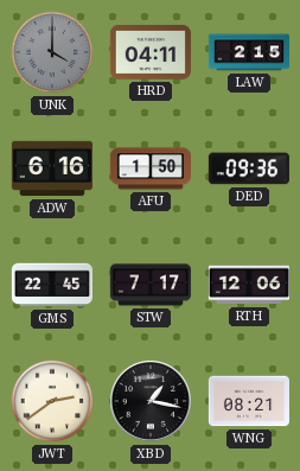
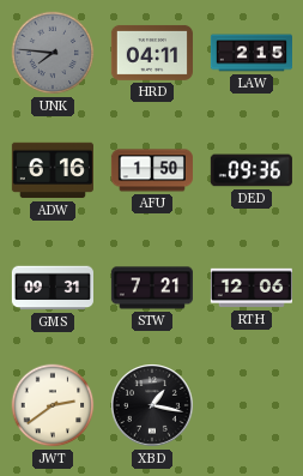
UNK: 4:00 -> 7:46 (53, 53)
GMS: 22:45 -> 09:31 (53, 288)
STW: 7:17 -> 7:21 (152, 288)
WNG: 08:21 -> none (249, 401)
